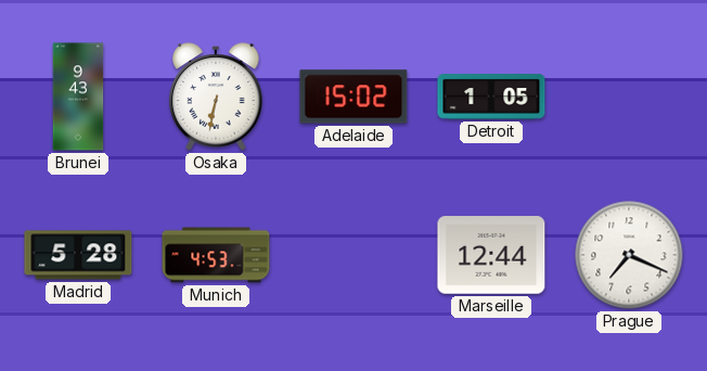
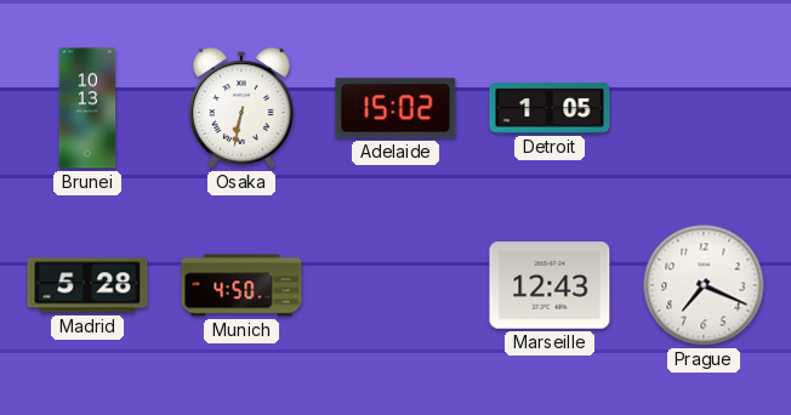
Brunei: 9:43 -> 10:13 (87, 108)
Munich: 4:53 -> 4:50 (241, 285)
Marseille: 12:44 -> 12:43 (550, 285)
